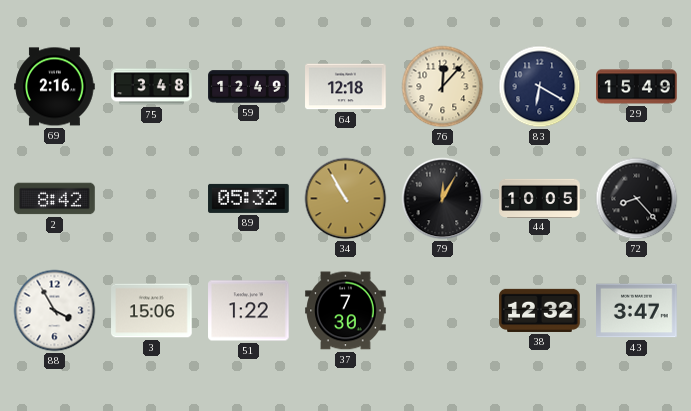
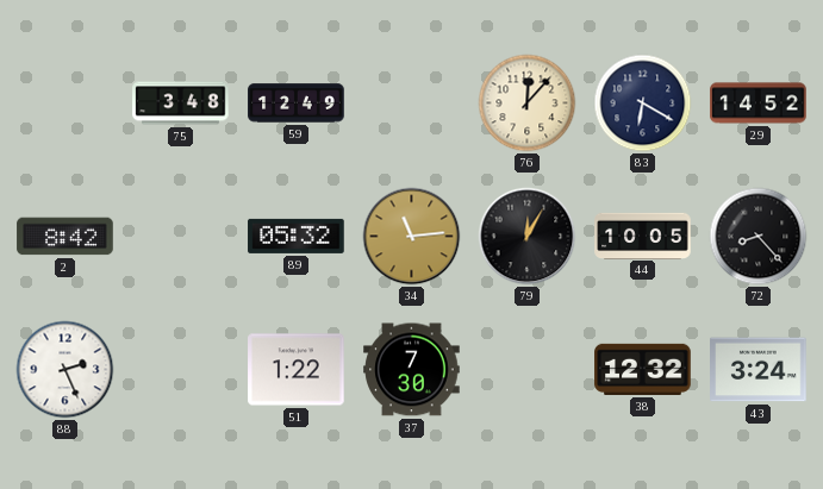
69: 2:16 -> none (55, 87)
64: 12:18 -> none (346, 87)
29: 15:49 -> 14:52 (759, 104)
34: 10:55 -> 11:14 (412, 237)
88: 3:55 -> 2:26 (66, 370)
3: 15:06 -> none (152, 311)
43: 3:47 -> 3:24 (759, 370)
